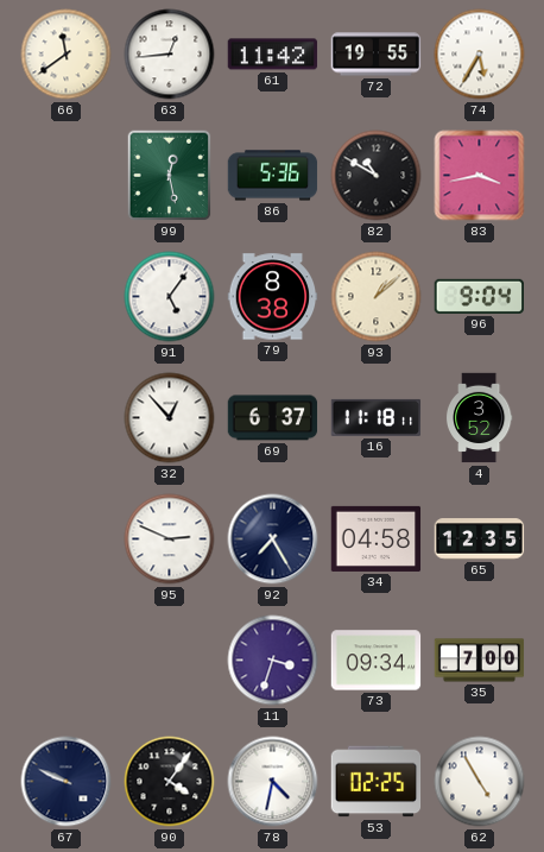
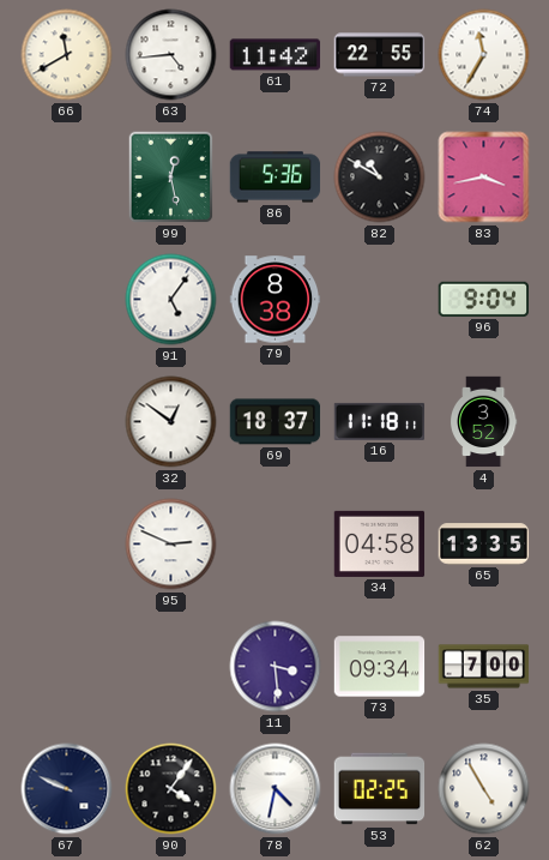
66: 11:39 -> 11:40 (67, 55)
63: 12:44 -> 4:44 (171, 55)
72: 19:55 -> 22:55 (380, 55)
74: 5:35 -> 11:35 (484, 55)
93: 1:08 -> none (377, 297)
32: 12:53 -> 12:51 (171, 422)
69: 6:37 -> 18:37 (276, 422)
92: 7:25 -> none (273, 539)
65: 12:35 -> 13:35 (484, 545)
11: 3:33 -> 3:29 (276, 667)
